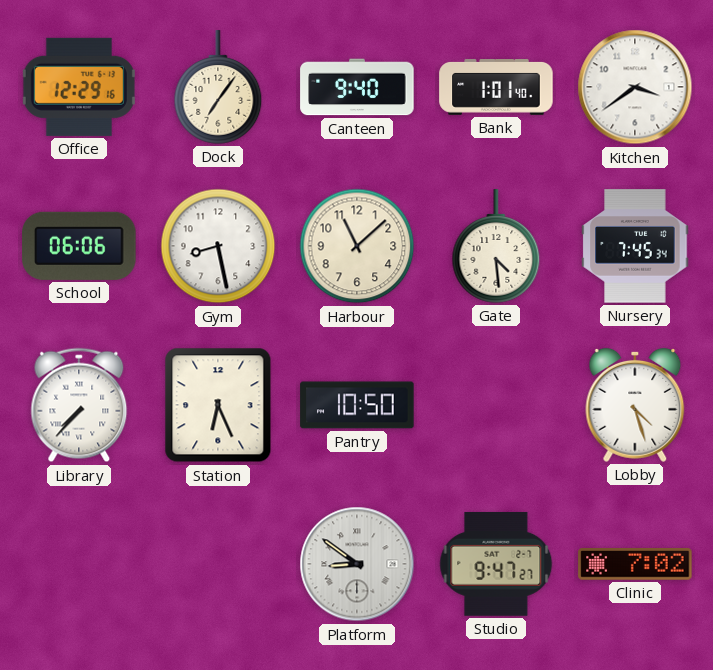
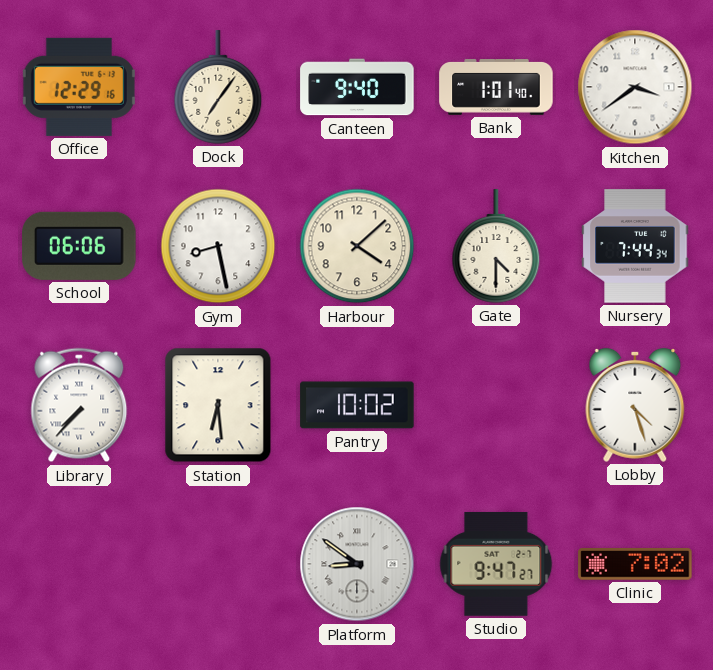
Harbour: 11:08 -> 4:08 (357, 246)
Gate: 4:29 -> 4:30 (496, 246)
Nursery: 7:45 -> 7:44 (635, 246)
Station: 6:26 -> 6:29 (218, 405)
Pantry: 10:50 -> 10:02 (357, 405)
